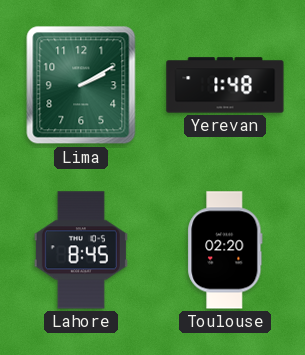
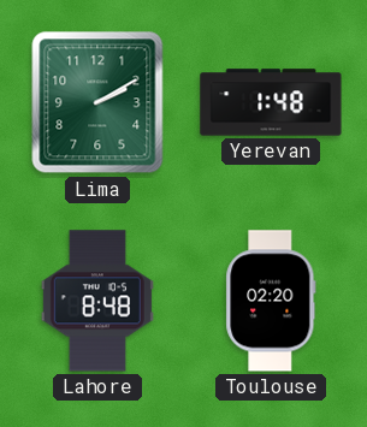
Lahore: 8:45 -> 8:48 (97, 301)
